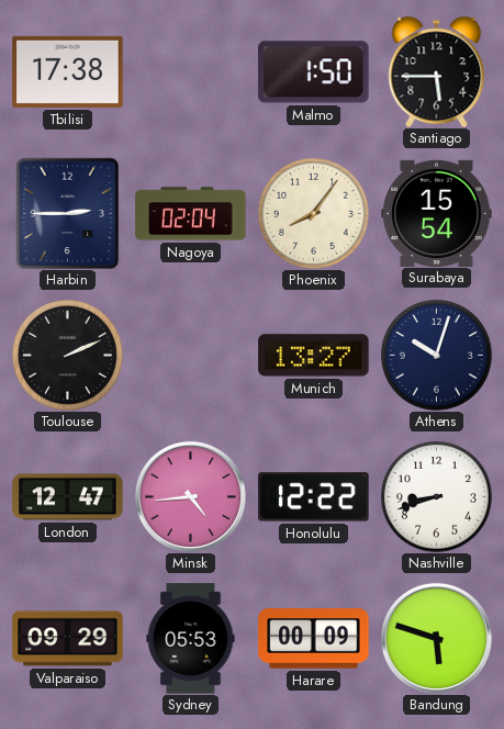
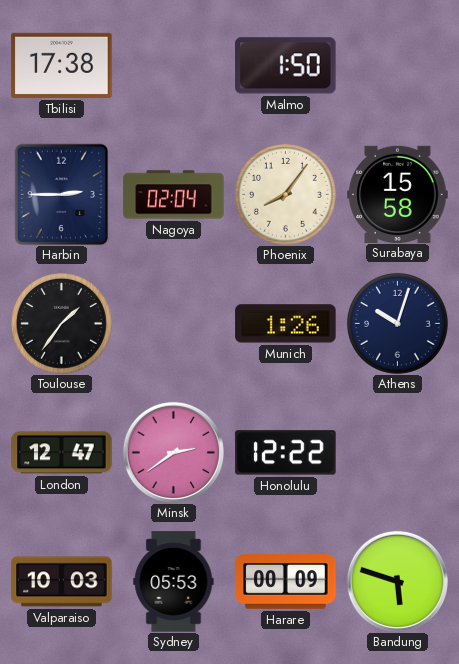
Santiago: 5:45 -> none (437, 71)
Surabaya: 15:54 -> 15:58 (398, 194)
Toulouse: 2:11 -> 1:36 (61, 323)
Munich: 13:27 -> 1:26 (286, 324)
Minsk: 4:44 -> 2:39 (173, 452)
Nashville: 8:42 -> none (436, 496)
Valparaiso: 09:29 -> 10:03 (62, 582)
